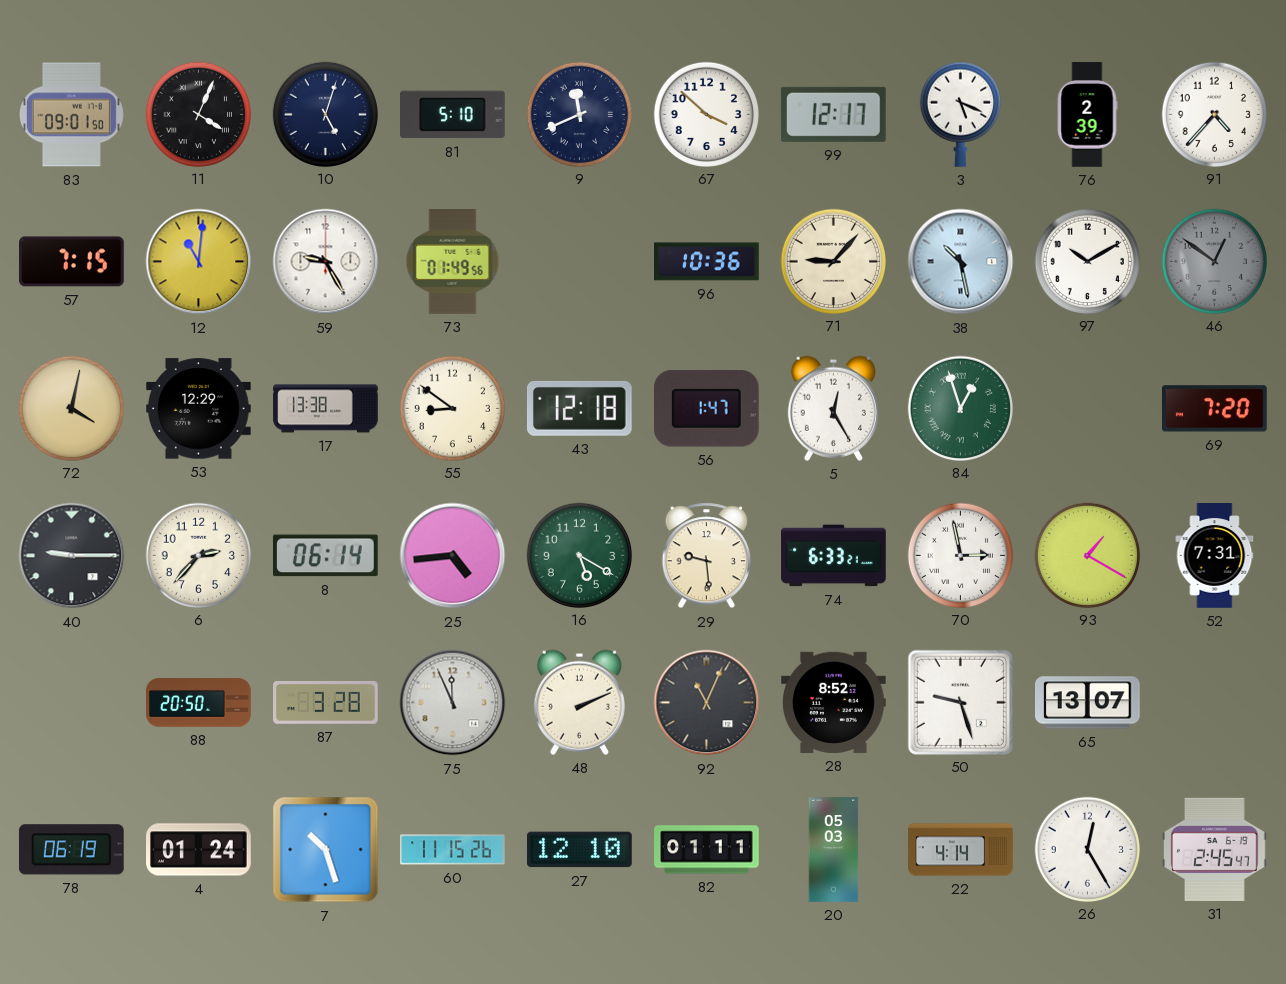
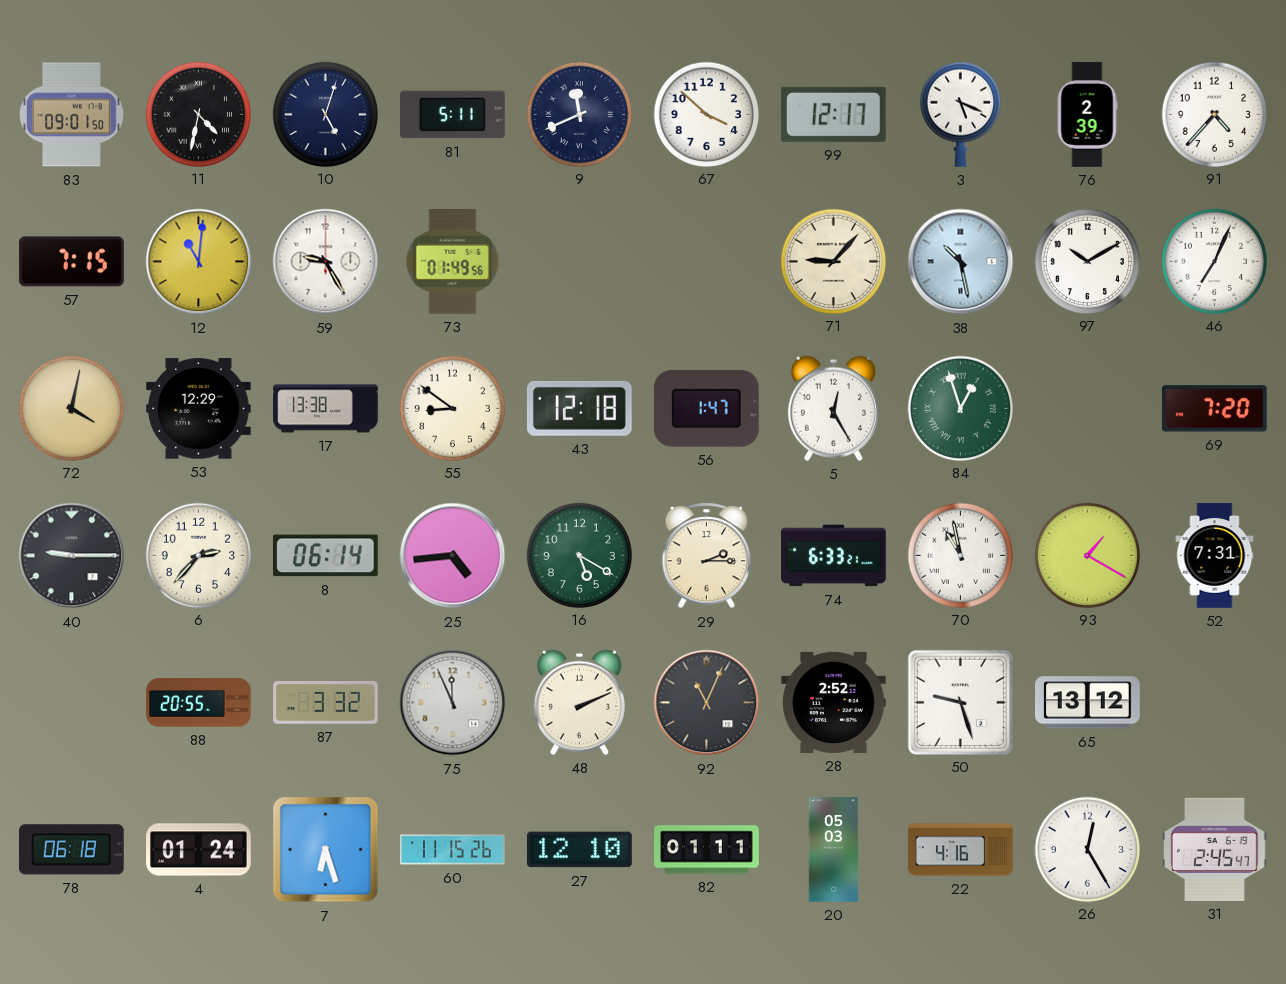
11: 4:04 -> 4:32 (198, 114)
81: 5:10 -> 5:11 (453, 115)
96: 10:36 -> none (707, 262)
46: 12:51 -> 7:04 (1214, 261)
46 dial: grey -> white (1214, 261)
29: 9:29 -> 2:15 (706, 556)
70: 2:58 -> 10:58 (960, 555)
88: 20:50 -> 20:55 (199, 703)
87: 3:28 -> 3:32 (326, 703)
28: 8:52 -> 2:52 (834, 702)
65: 13:07 -> 13:12 (1088, 703)
78: 06:19 -> 06:18 (71, 850)
7: 10:27 -> 6:27 (326, 850)
22: 4:14 -> 4:16 (961, 850)
